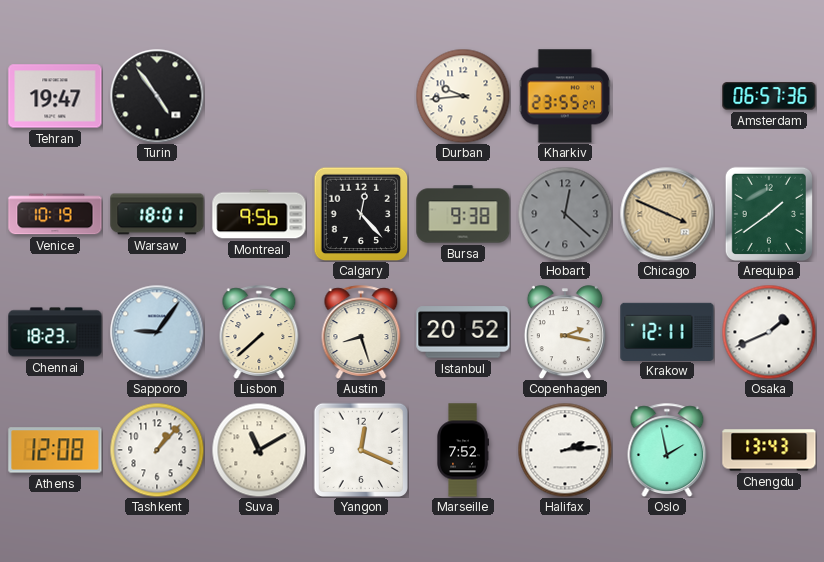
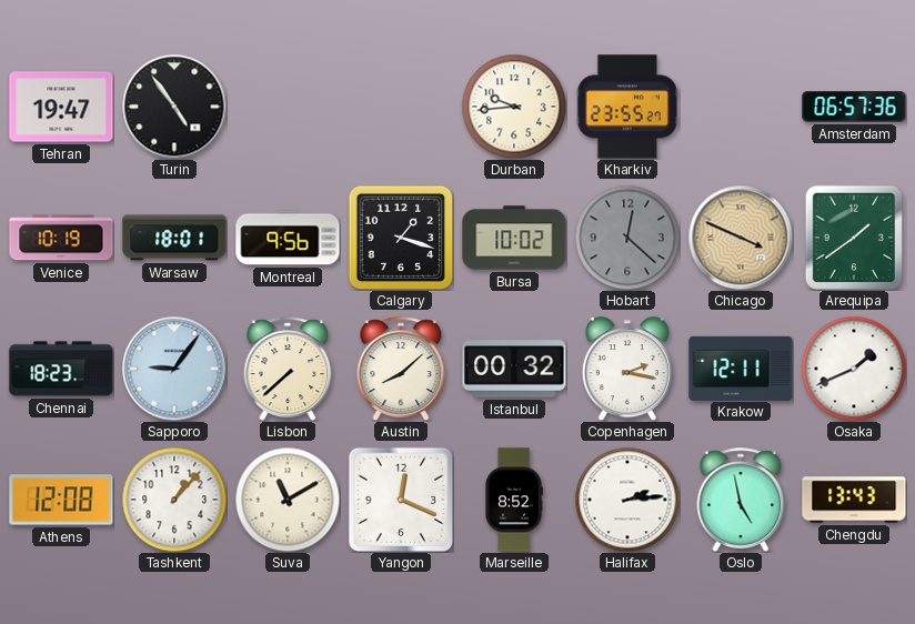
Calgary: 12:23 -> 1:18 (401, 238)
Bursa: 9:38 -> 10:02 (514, 238)
Austin: 8:27 -> 8:08 (401, 369)
Istanbul: 20:52 -> 00:32 (514, 369)
Marseille: 7:52 -> 8:52 (514, 500)
Oslo: 1:58 -> 4:58 (741, 500)
